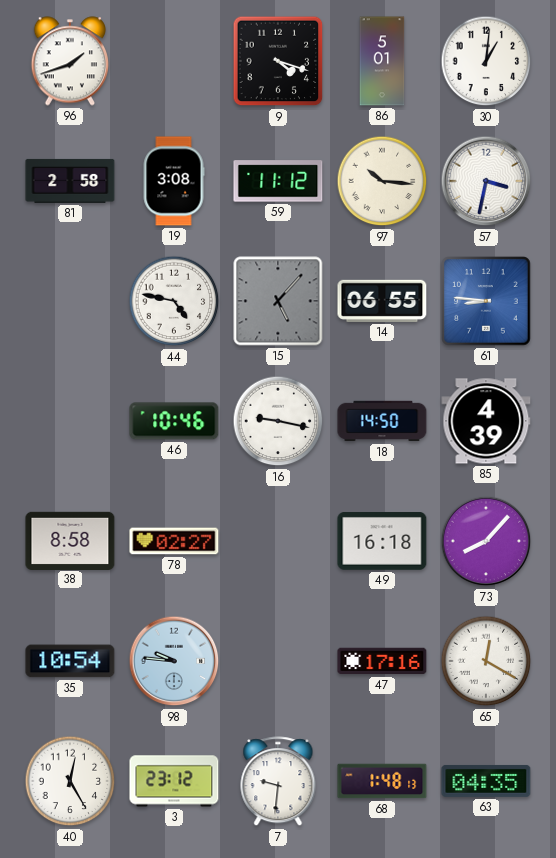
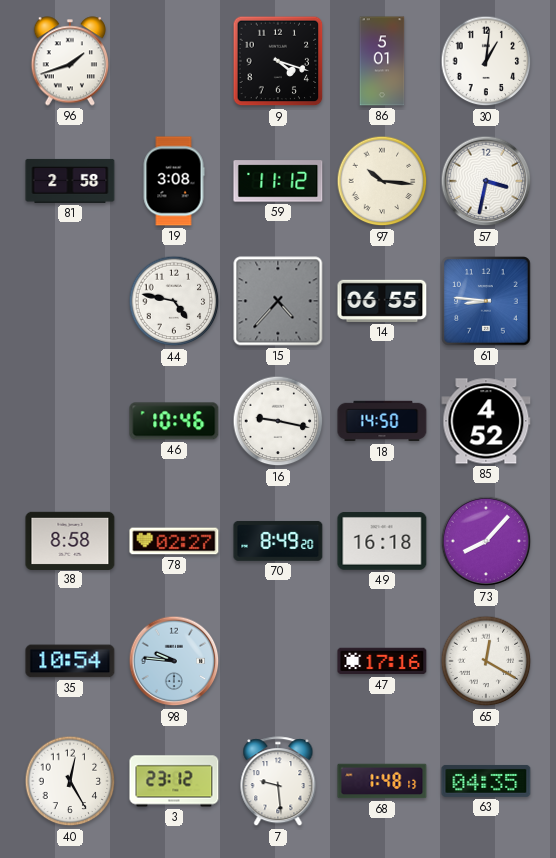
15: 5:07 -> 4:37 (278, 301)
85: 4:39 -> 4:52 (486, 421)
70: none -> 8:49 (278, 541)
7: 9:31 -> 9:29 (278, 782)
